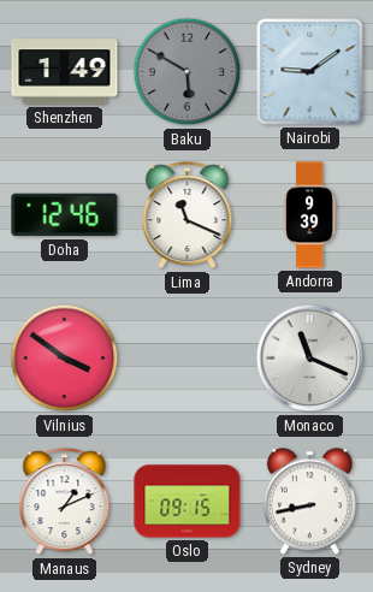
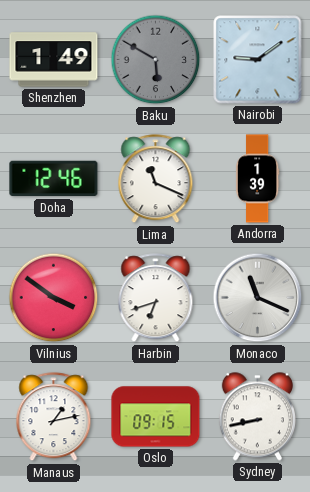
Andorra: 9:39 -> 1:39 (257, 179)
Harbin: none -> 6:42 (156, 298)
Manaus: 1:11 -> 1:13 (54, 417)
